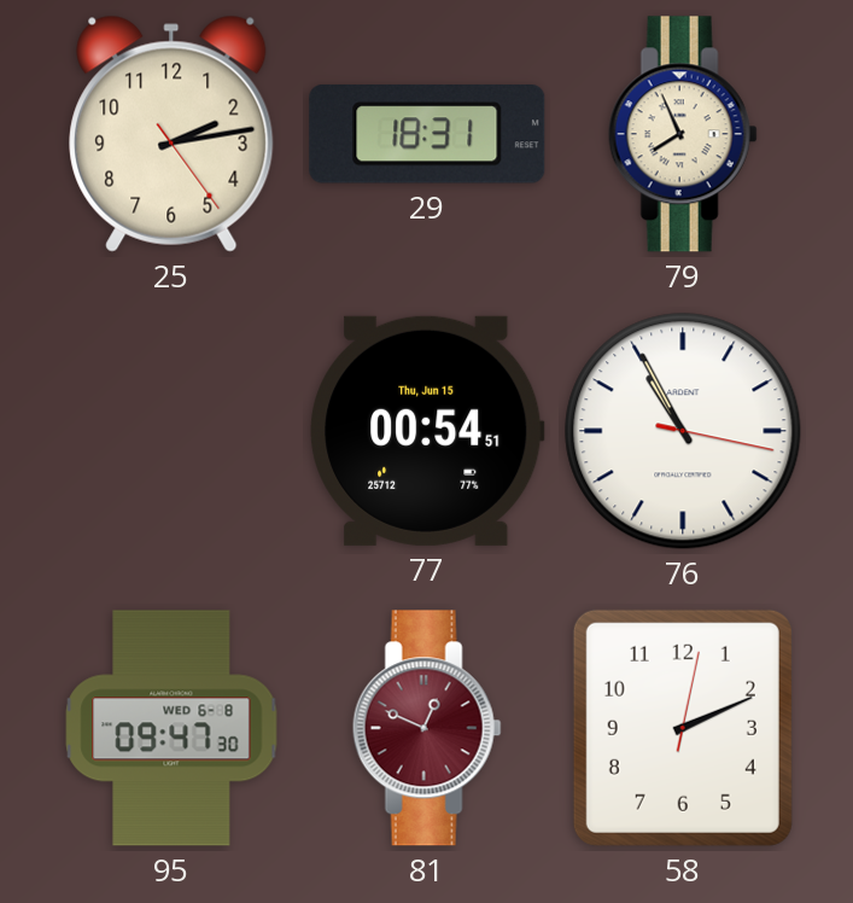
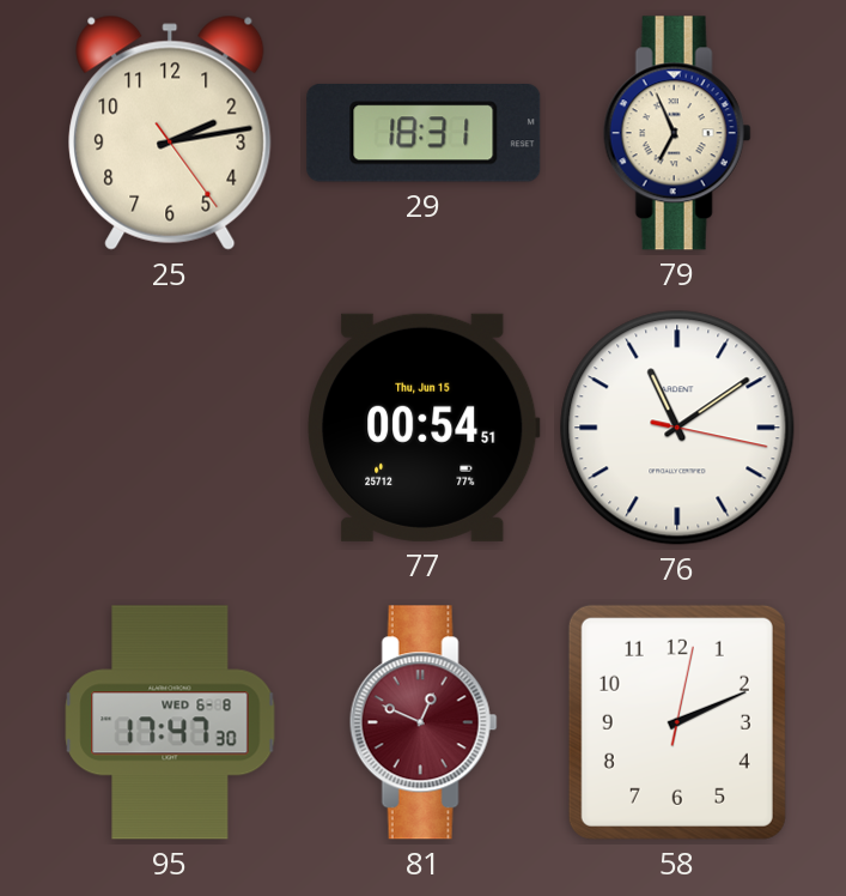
79: 7:56 -> 6:56 (677, 133)
76: 10:55 -> 11:09 (677, 428)
95: 09:47 -> 17:47 (170, 722)
